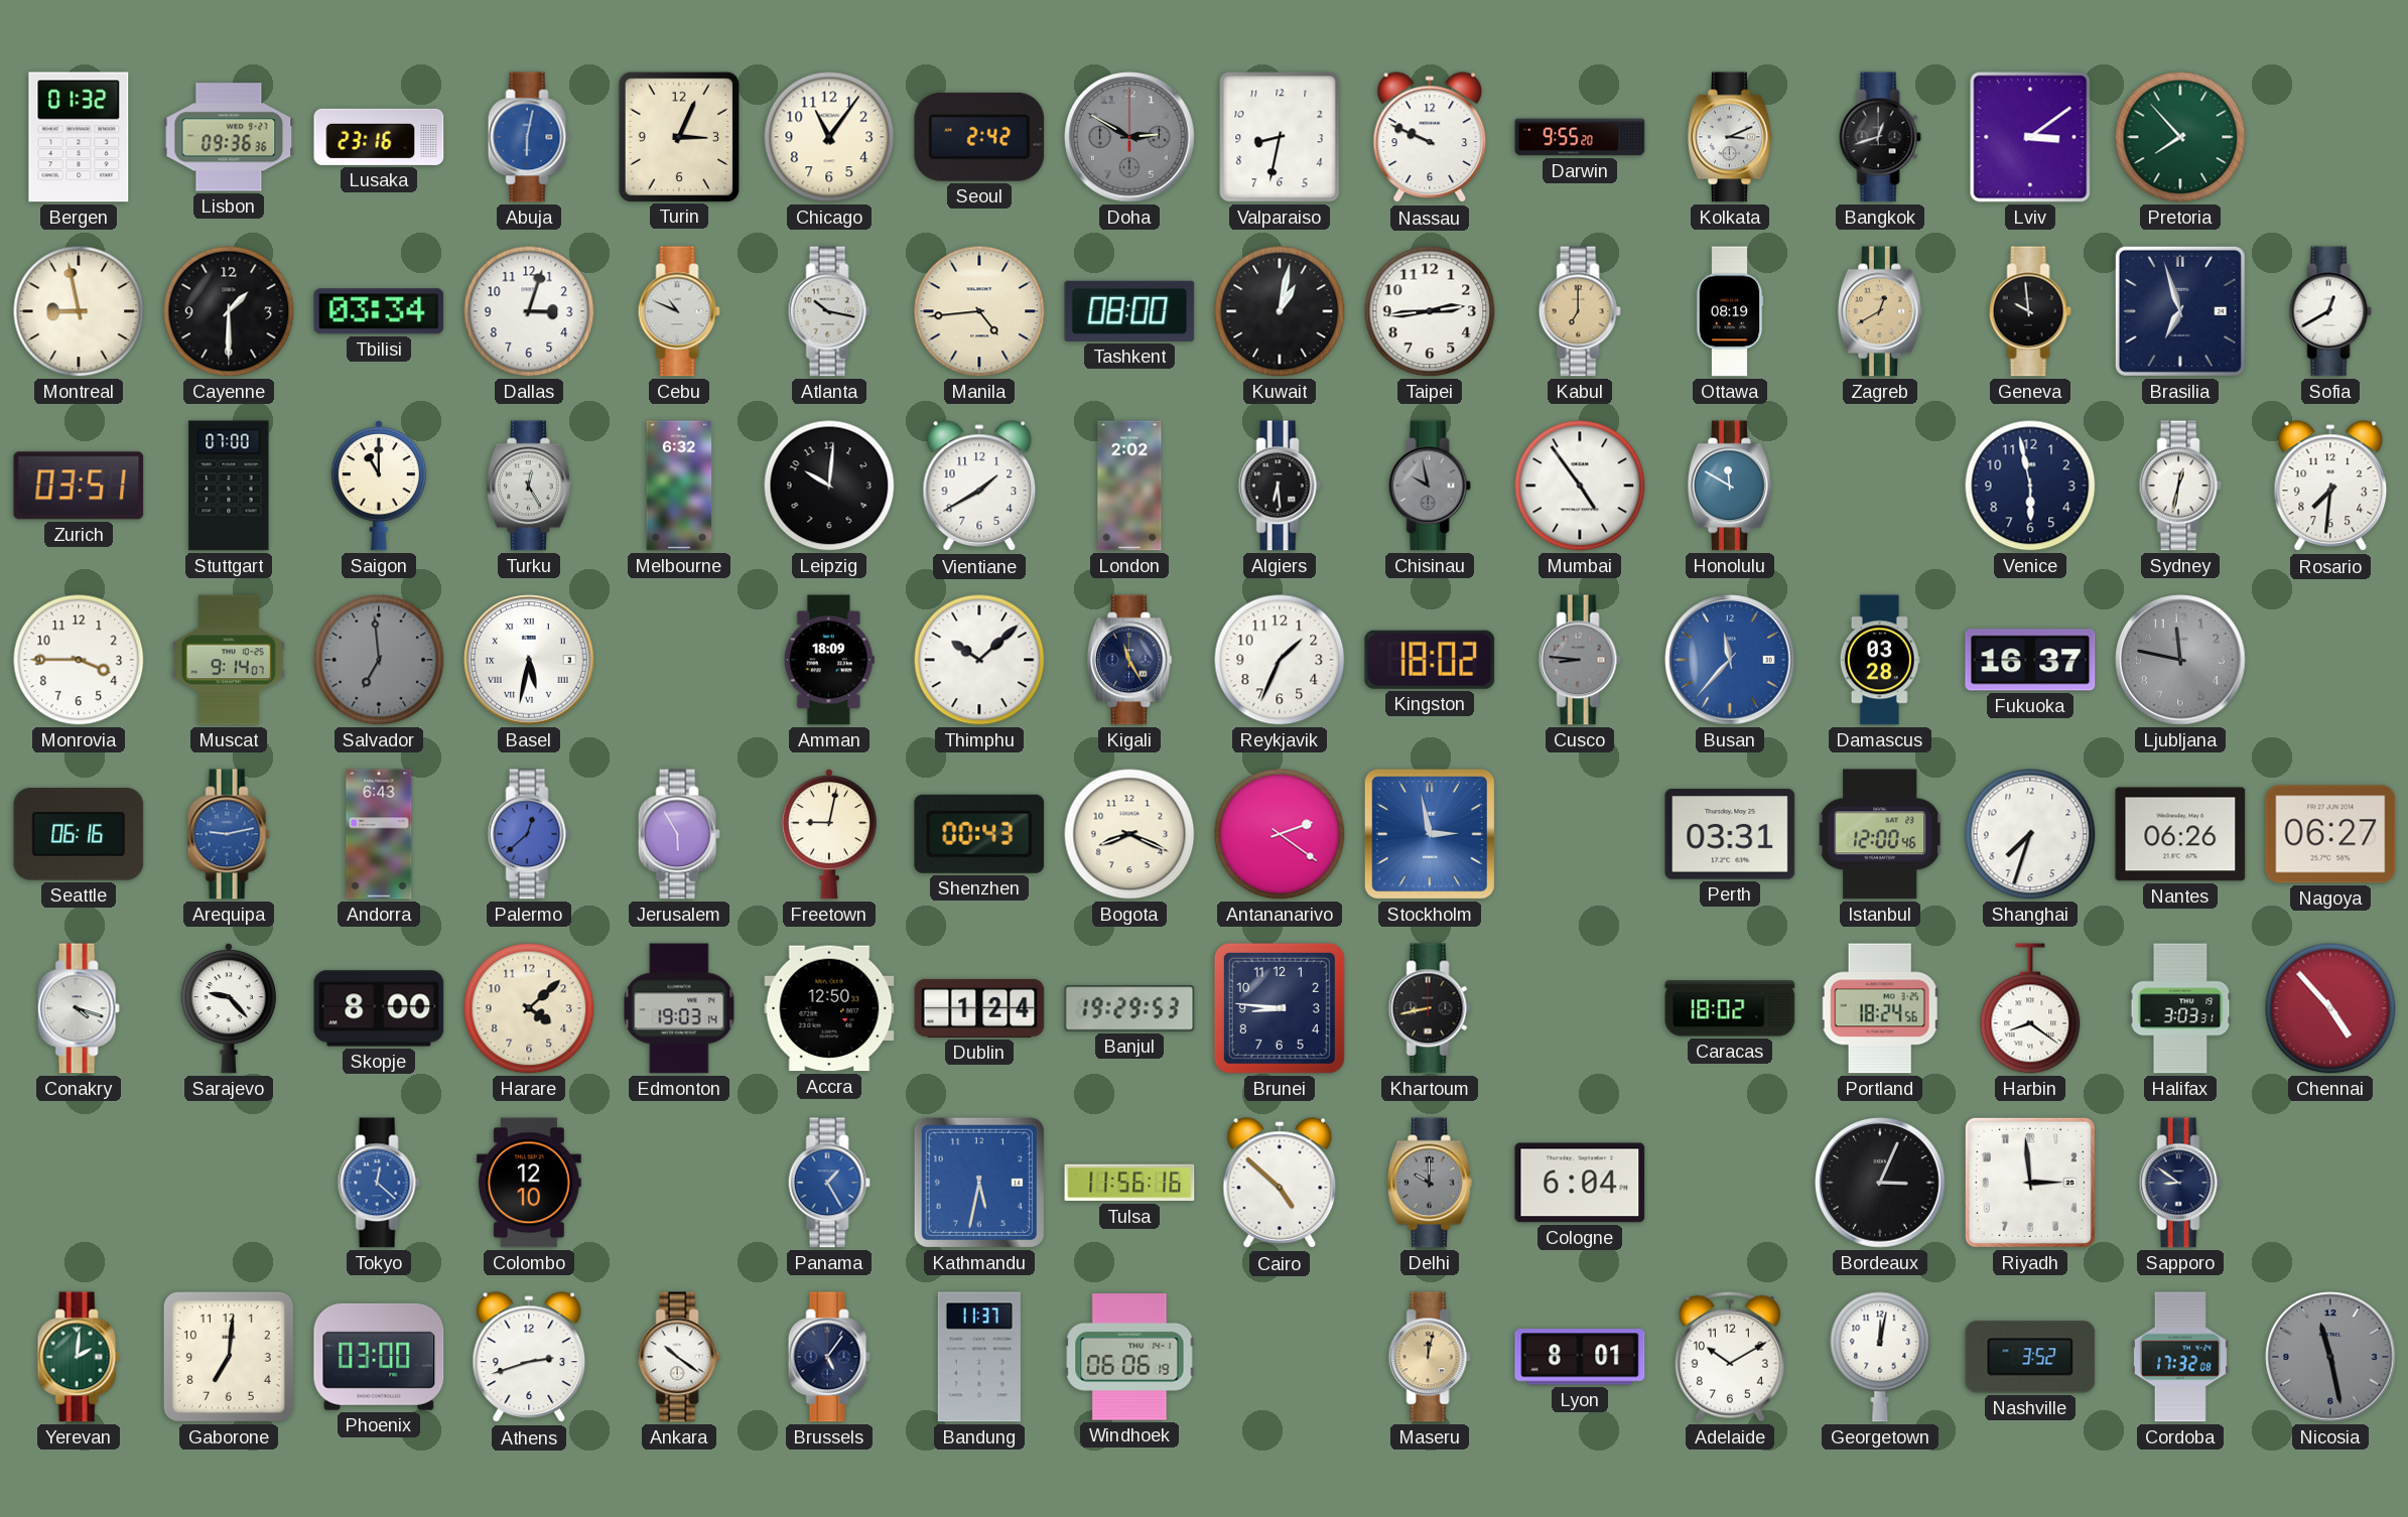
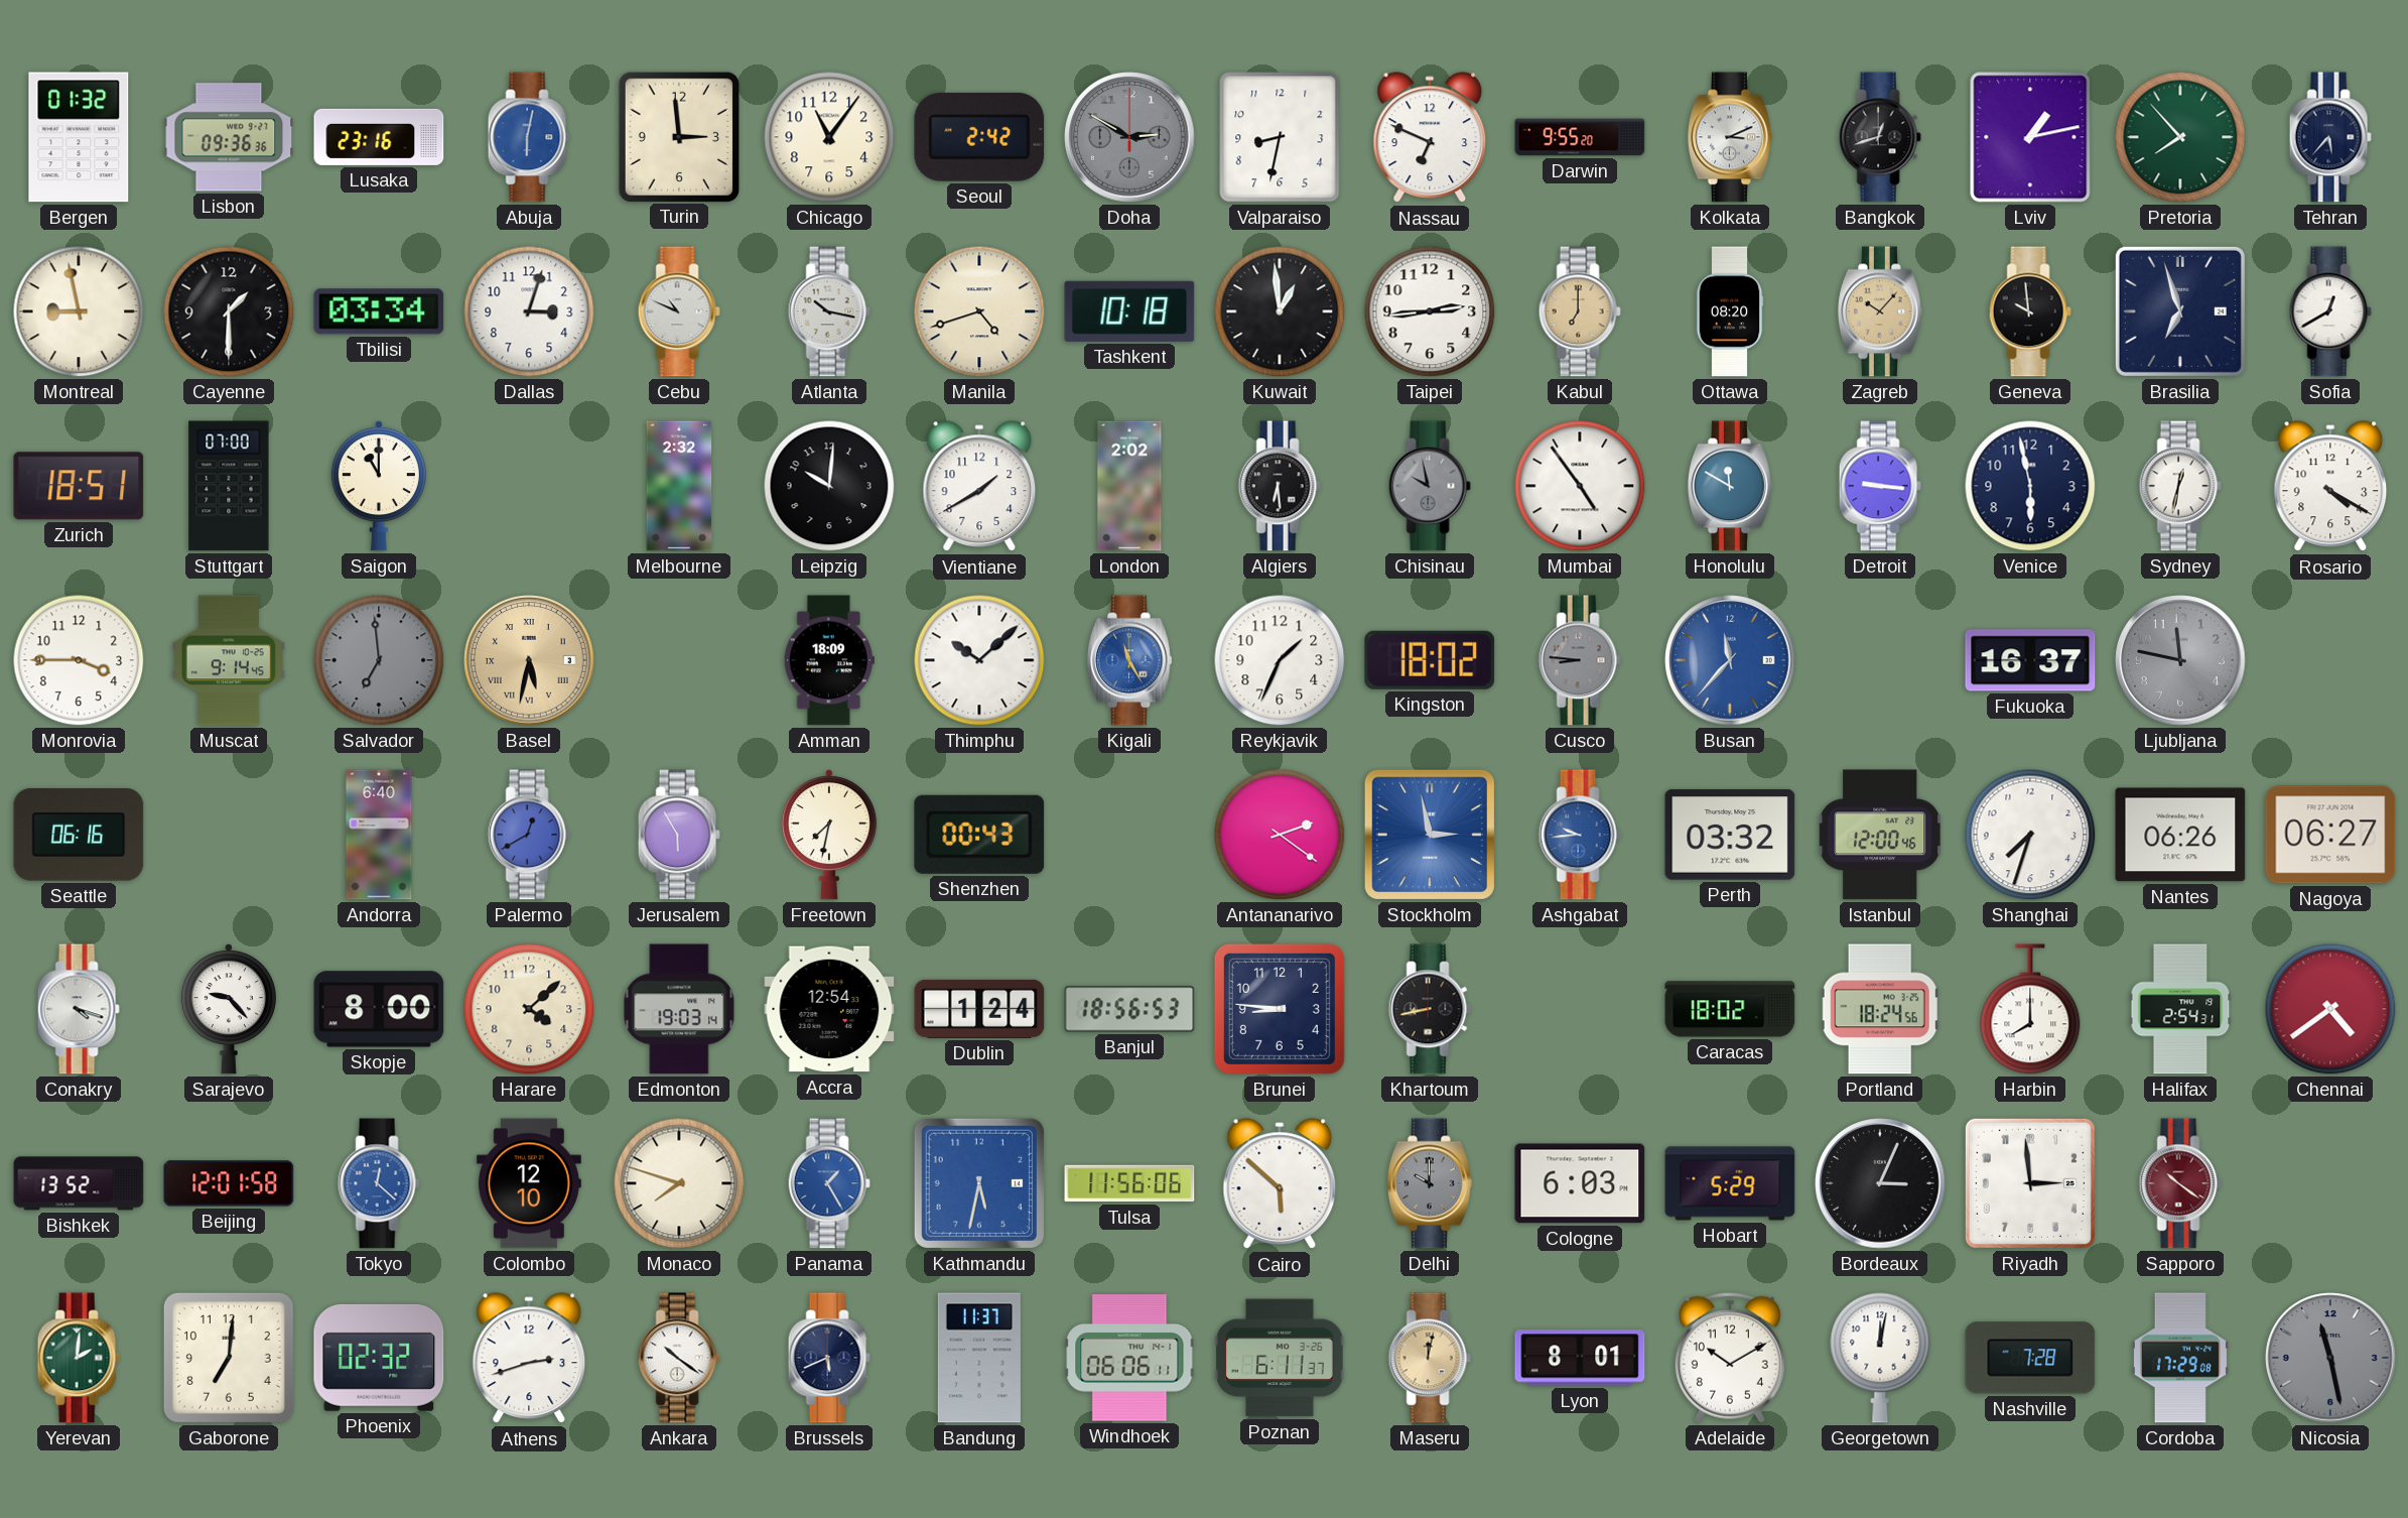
Turin: 3:04 -> 2:59 (678, 136)
Nassau: 9:49 -> 6:49 (1430, 138)
Lviv: 3:09 -> 1:13 (2030, 137)
Tehran: none -> 5:37 (2330, 137)
Manila: 4:44 -> 4:42 (979, 311)
Tashkent: 08:00 -> 10:18 (1129, 311)
Kuwait: 1:02 -> 12:59 (1280, 311)
Ottawa: 08:19 -> 08:20 (1730, 311)
Zagreb: 12:40 -> 10:07 (1880, 311)
Zurich: 03:51 -> 18:51 (79, 486)
Turku: 12:25 -> none (529, 486)
Melbourne: 6:32 -> 2:32 (679, 486)
Detroit: none -> 9:16 (1880, 486)
Rosario: 7:31 -> 4:20 (2330, 487)
Muscat: 9:14:07 -> 9:14:45 (229, 660)
Basel dial: white -> champagne (529, 660)
Kigali dial: navy -> blue (1129, 660)
Damascus: 03:28 -> none (1880, 660)
Arequipa: 9:13 -> none (229, 834)
Andorra: 6:43 -> 6:40 (379, 835)
Palermo: 12:38 -> 12:40 (529, 835)
Freetown: 9:02 -> 7:32 (829, 836)
Bogota: 8:19 -> none (1129, 834)
Ashgabat: none -> 9:44 (1580, 835)
Perth: 03:31 -> 03:32 (1730, 835)
Accra: 12:50 -> 12:54 (829, 1009)
Banjul: 19:29 -> 18:56 (1129, 1009)
Harbin: 8:21 -> 8:00 (2030, 1009)
Halifax: 3:03 -> 2:54 (2180, 1009)
Chennai: 4:53 -> 4:39 (2330, 1009)
Bishkek: none -> 13:52 (79, 1183)
Beijing: none -> 12:01 (229, 1183)
Monaco: none -> 7:48 (679, 1183)
Tulsa: 11:56:16 -> 11:56:06 (1129, 1183)
Cairo: 4:52 -> 5:52 (1280, 1184)
Cologne: 6:04 -> 6:03 (1580, 1183)
Hobart: none -> 5:29 (1730, 1183)
Sapporo: 8:51 -> 10:21 (2180, 1183)
Sapporo dial: navy -> burgundy (2180, 1183)
Phoenix: 03:00 -> 02:32 (379, 1358)
Brussels: 5:06 -> 5:41 (829, 1358)
Windhoek: 06:06:19 -> 06:06:11 (1129, 1358)
Poznan: none -> 6:11 (1281, 1358)
Nashville: 3:52 -> 7:28 (2030, 1358)
Cordoba: 17:32 -> 17:29 (2180, 1358)
